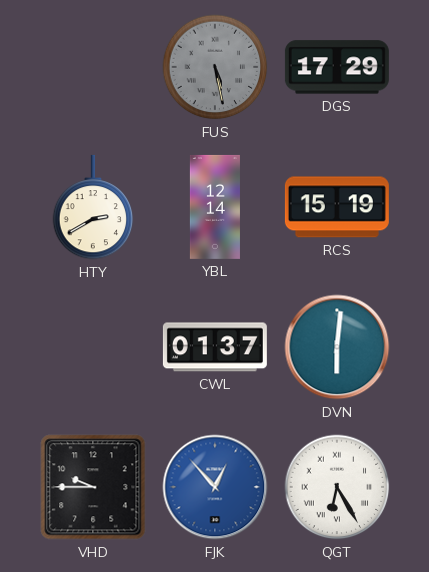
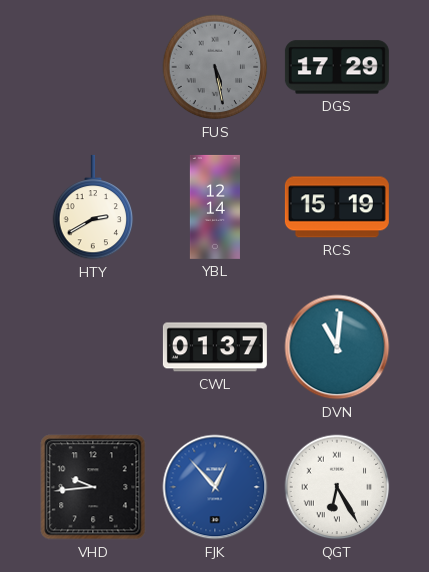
DVN: 6:01 -> 11:01 (337, 347)
VHD: 9:45 -> 9:44 (93, 487)
